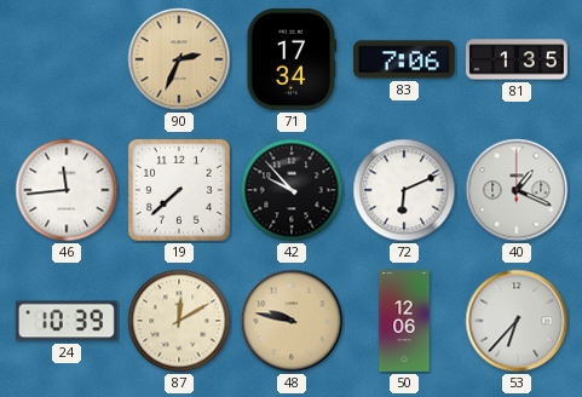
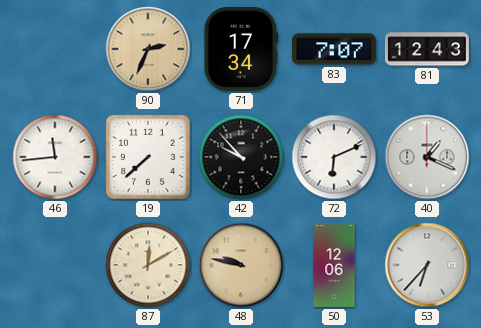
83: 7:06 -> 7:07 (334, 49)
81: 1:35 -> 12:43 (427, 49)
24: 10:39 -> none (67, 321)
